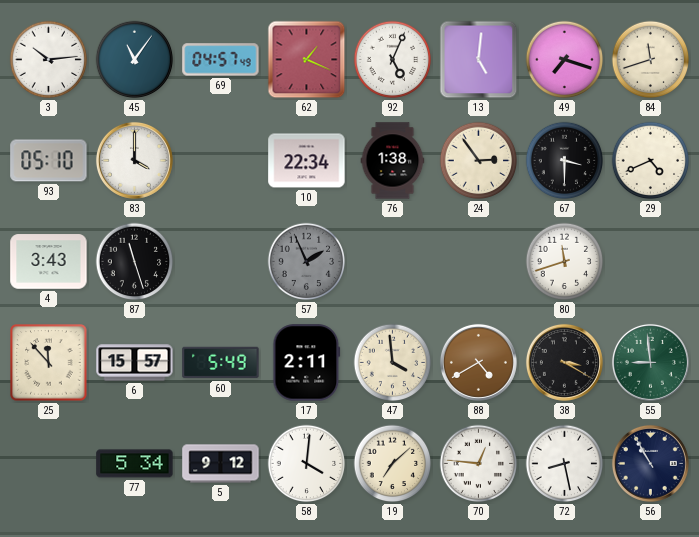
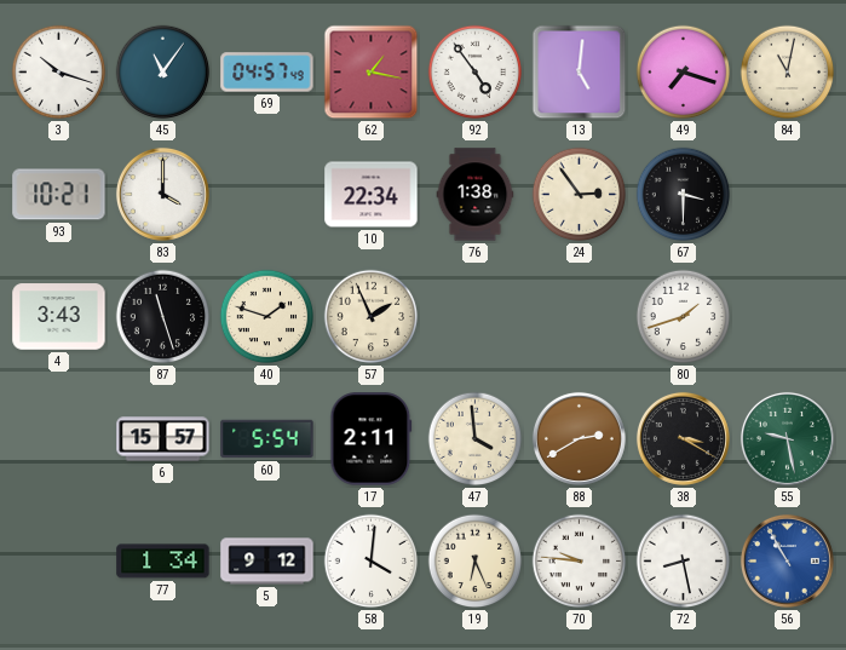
3: 10:14 -> 10:18 (59, 73)
62: 1:19 -> 1:17 (372, 73)
92: 5:04 -> 4:54 (476, 73)
84: 11:42 -> 11:02 (788, 73)
93: 05:10 -> 10:21 (59, 195)
29: 4:41 -> none (651, 161)
40: none -> 1:48 (267, 317)
57 dial: grey -> cream (372, 317)
80: 11:42 -> 1:42 (684, 317)
25: 11:53 -> none (49, 363)
60: 5:49 -> 5:54 (267, 439)
88: 4:40 -> 2:40 (579, 438)
55: 8:59 -> 9:28 (787, 438)
77: 5:34 -> 1:34 (163, 562)
19: 7:08 -> 6:26 (476, 562)
70: 12:46 -> 9:46 (580, 562)
56 dial: navy -> blue (787, 560)
